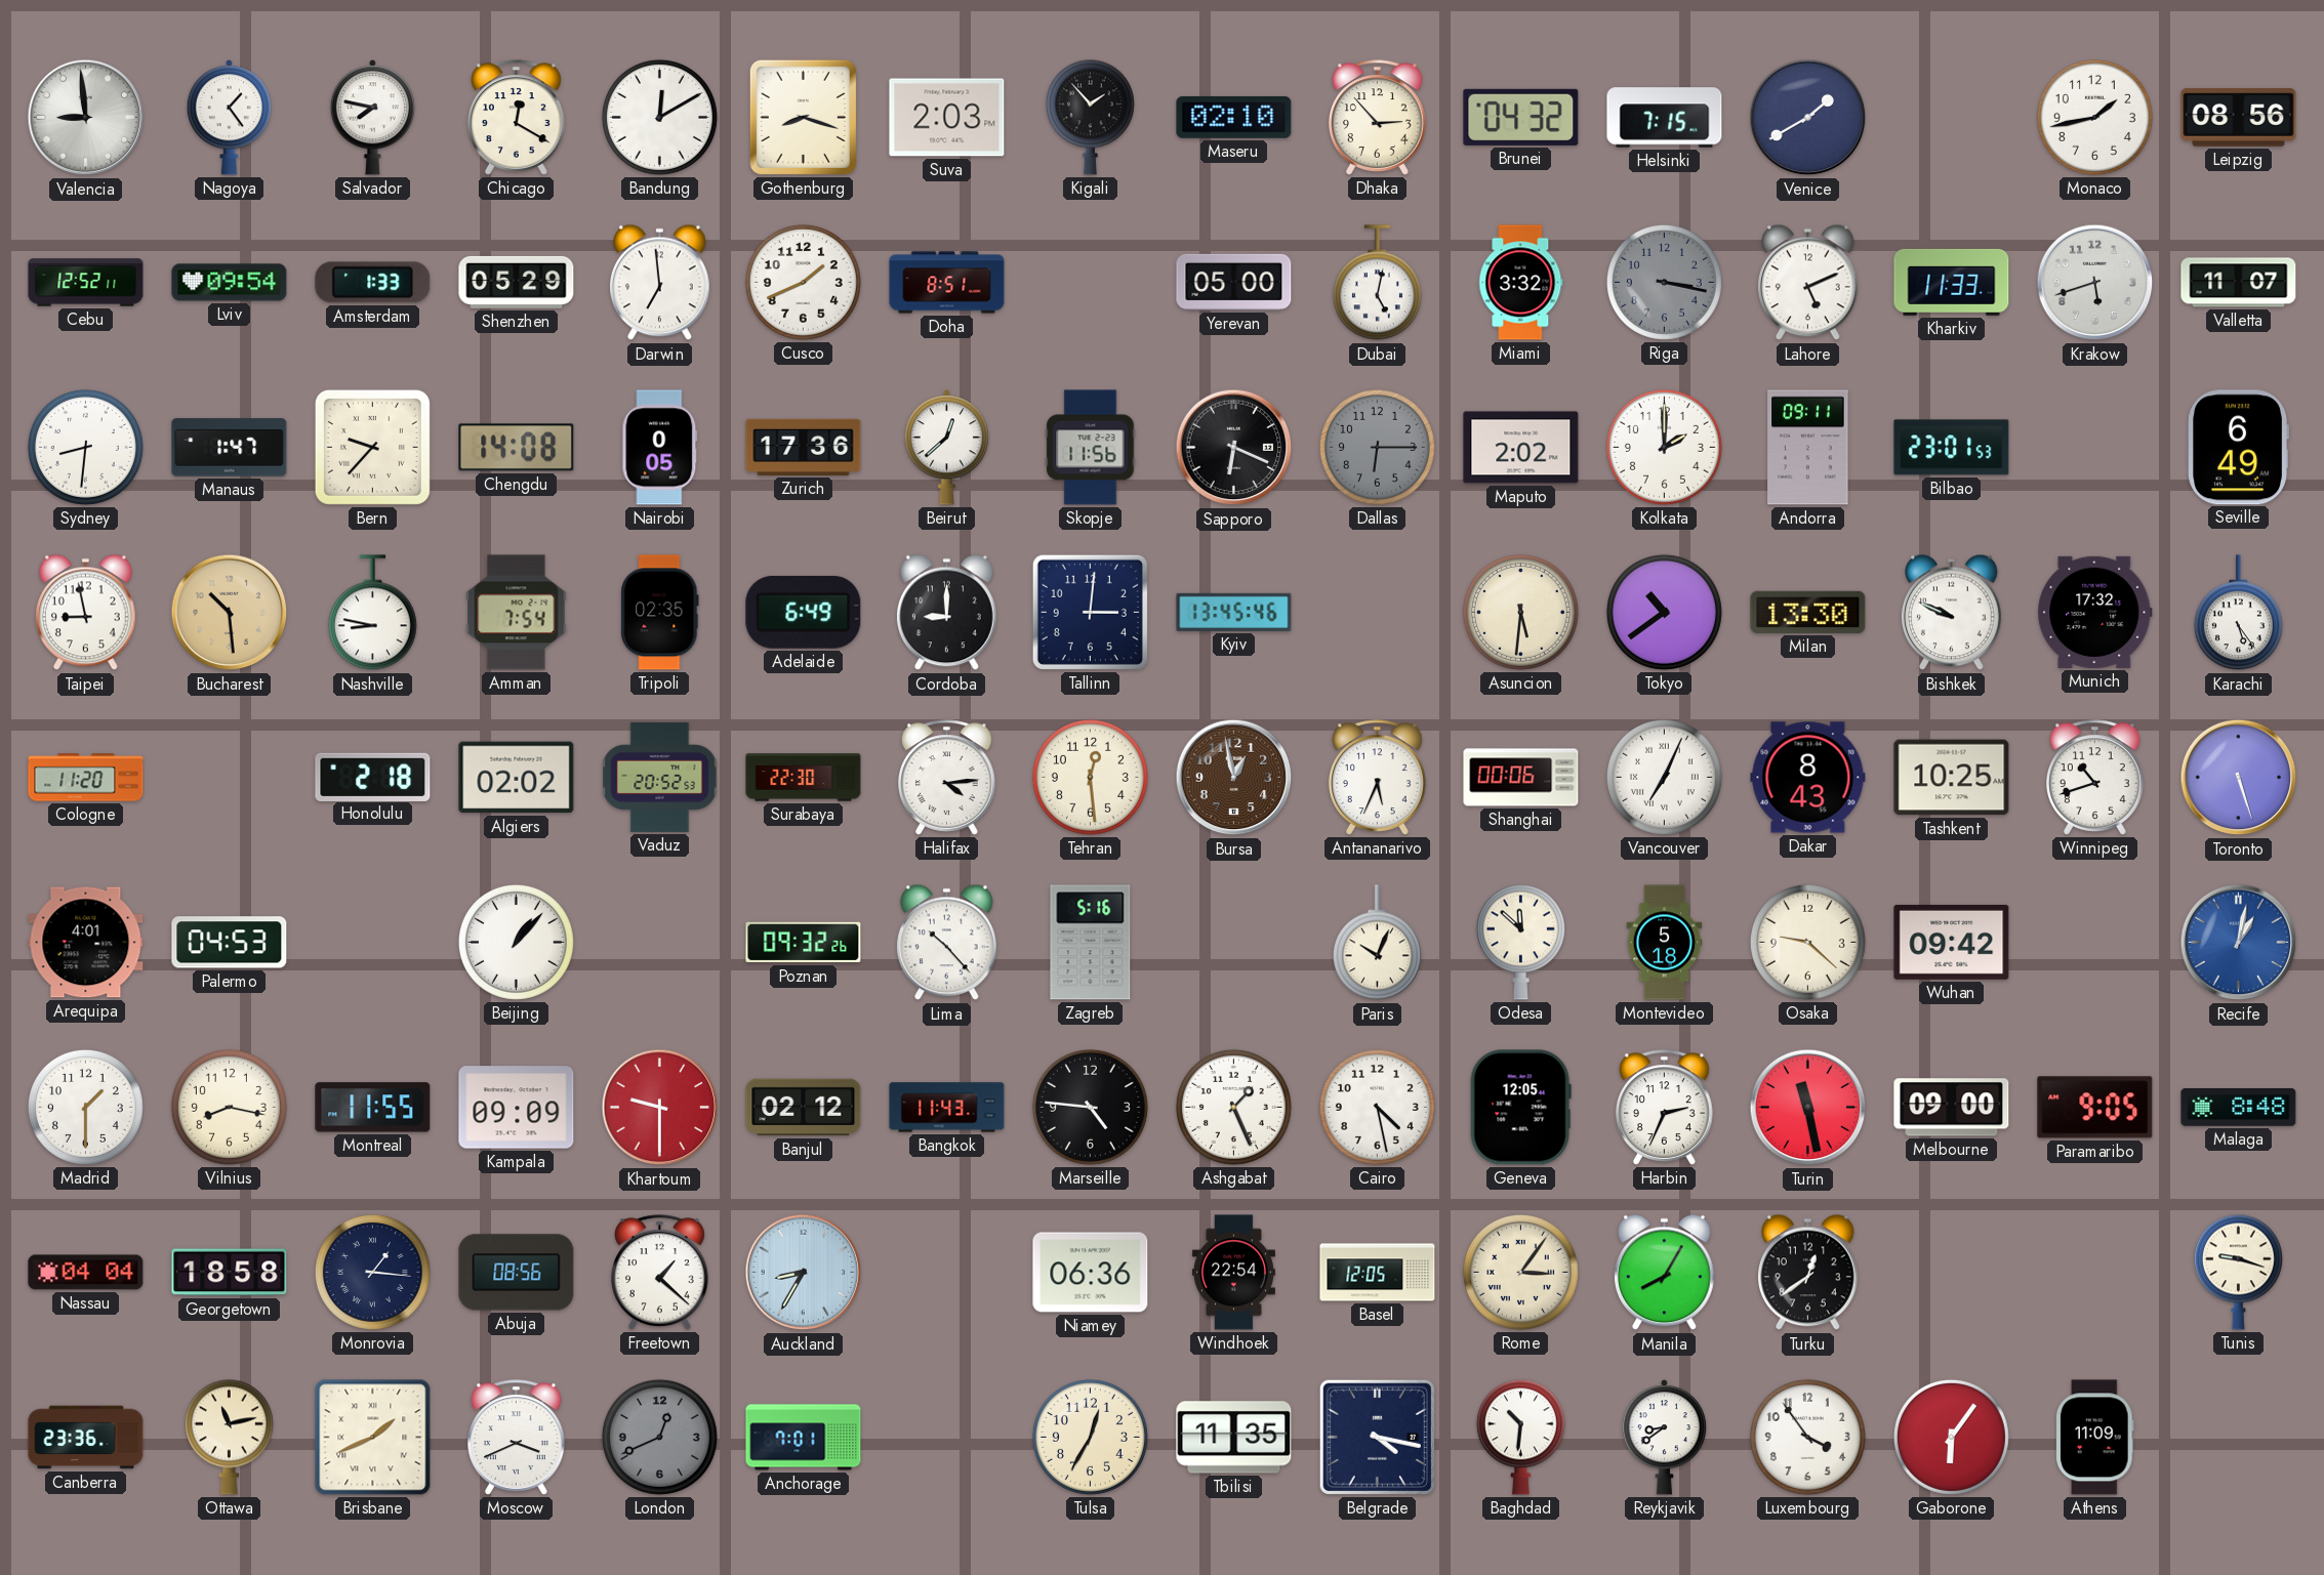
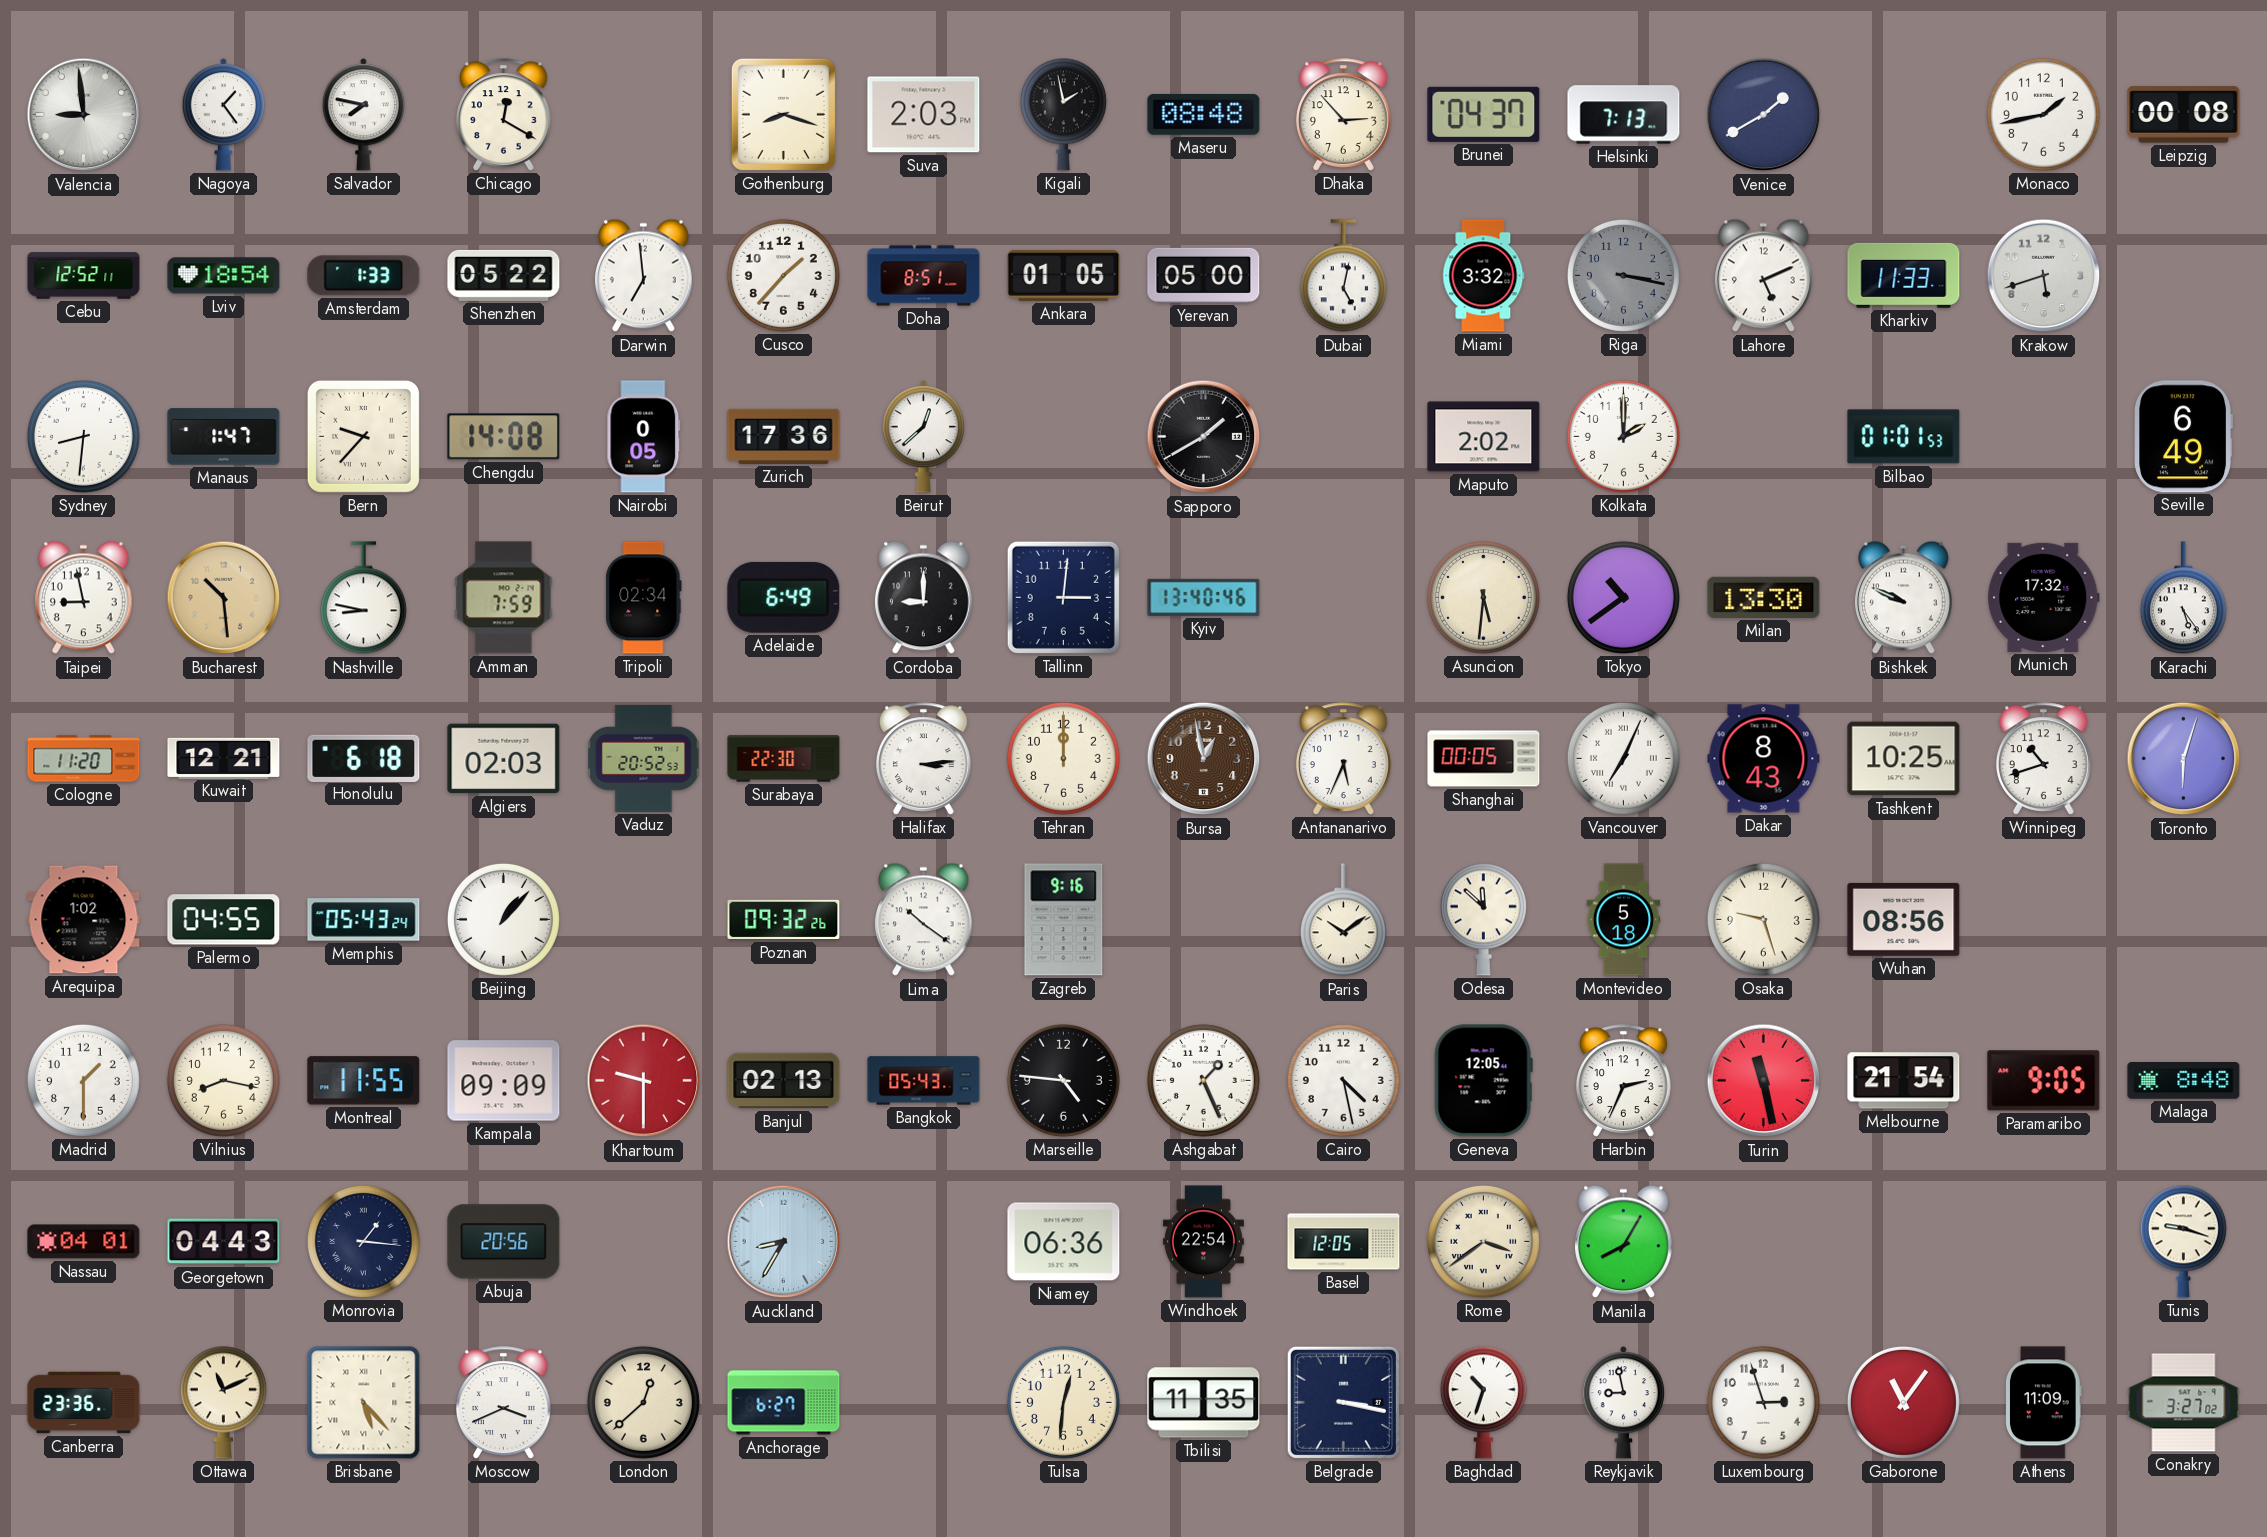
Bandung: 12:10 -> none (659, 117)
Kigali: 1:53 -> 1:58 (1063, 114)
Maseru: 02:10 -> 08:48 (1204, 114)
Brunei: 04:32 -> 04:37 (1484, 114)
Helsinki: 7:15 -> 7:13 (1624, 115)
Leipzig: 08:56 -> 00:08 (2184, 115)
Lviv: 09:54 -> 18:54 (224, 276)
Shenzhen: 05:29 -> 05:22 (504, 275)
Cusco: 1:41 -> 1:37 (783, 275)
Ankara: none -> 01:05 (1064, 275)
Valletta: 11:07 -> none (2239, 283)
Skopje: 11:56 -> none (1091, 448)
Sapporo: 6:19 -> 1:40 (1204, 437)
Dallas: 6:15 -> none (1377, 447)
Andorra: 09:11 -> none (1808, 448)
Bilbao: 23:01 -> 01:01 (1904, 437)
Amman: 7:54 -> 7:59 (504, 598)
Tripoli: 02:35 -> 02:34 (644, 598)
Kyiv: 13:45 -> 13:40 (1204, 597)
Kuwait: none -> 12:21 (224, 758)
Honolulu: 2:18 -> 6:18 (364, 758)
Algiers: 02:02 -> 02:03 (504, 759)
Halifax: 4:14 -> 3:14 (924, 759)
Tehran: 12:29 -> 12:00 (1063, 758)
Shanghai: 00:06 -> 00:05 (1484, 759)
Toronto: 5:27 -> 6:03 (2184, 759)
Arequipa: 4:01 -> 1:02 (84, 920)
Palermo: 04:53 -> 04:55 (224, 920)
Memphis: none -> 05:43 (364, 920)
Lima: 10:23 -> 10:21 (924, 920)
Zagreb: 5:16 -> 9:16 (1064, 920)
Paris: 10:04 -> 10:09 (1343, 920)
Osaka: 9:22 -> 9:27 (1763, 919)
Wuhan: 09:42 -> 08:56 (1904, 919)
Recife: 1:02 -> none (2239, 943)
Banjul: 02:12 -> 02:13 (784, 1081)
Bangkok: 11:43 -> 05:43 (924, 1081)
Melbourne: 09:00 -> 21:54 (1904, 1081)
Nassau: 04:04 -> 04:01 (84, 1242)
Georgetown: 18:58 -> 04:43 (224, 1242)
Abuja: 08:56 -> 20:56 (504, 1242)
Freetown: 1:22 -> none (660, 1273)
Rome: 3:06 -> 3:39 (1483, 1241)
Turku: 12:39 -> none (1808, 1273)
Ottawa: 11:13 -> 11:11 (223, 1402)
Brisbane: 1:41 -> 5:23 (364, 1403)
London: 12:41 -> 12:38 (643, 1402)
London dial: grey -> cream (643, 1402)
Anchorage: 7:01 -> 6:27 (784, 1403)
Tulsa: 12:35 -> 12:31 (1063, 1402)
Belgrade: 4:17 -> 3:17 (1343, 1402)
Baghdad: 10:31 -> 10:33 (1483, 1402)
Reykjavik: 8:39 -> 8:58 (1623, 1403)
Luxembourg: 3:54 -> 2:57 (1763, 1402)
Gaborone: 6:06 -> 11:06 (1903, 1402)
Conakry: none -> 3:27 (2184, 1403)
